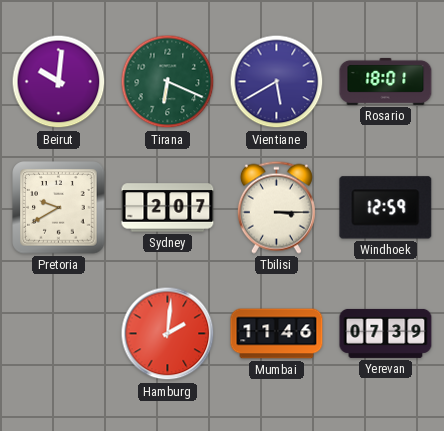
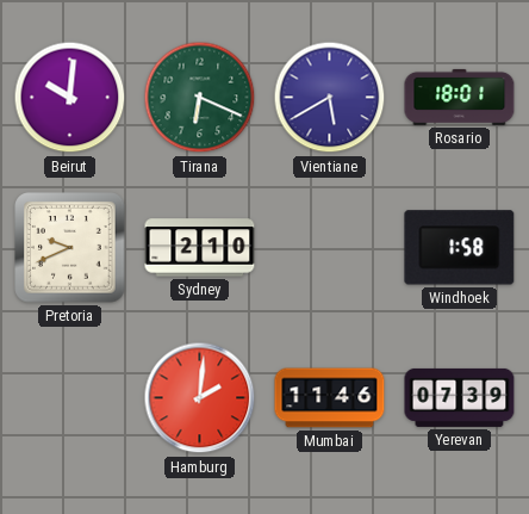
Pretoria: 9:40 -> 9:41 (70, 248)
Sydney: 2:07 -> 2:10 (200, 248)
Tbilisi: 3:15 -> none (276, 207)
Windhoek: 12:59 -> 1:58 (460, 248)
